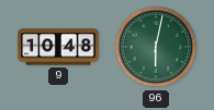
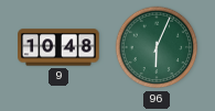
96: 6:02 -> 6:04 (157, 47)
